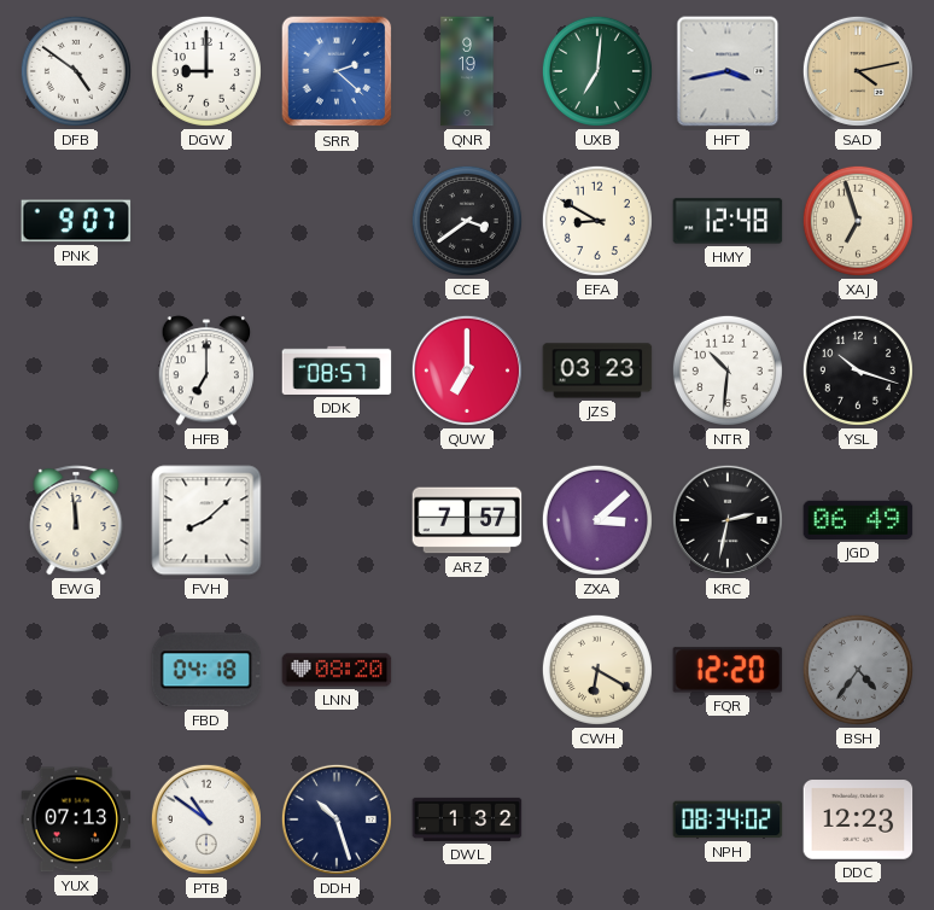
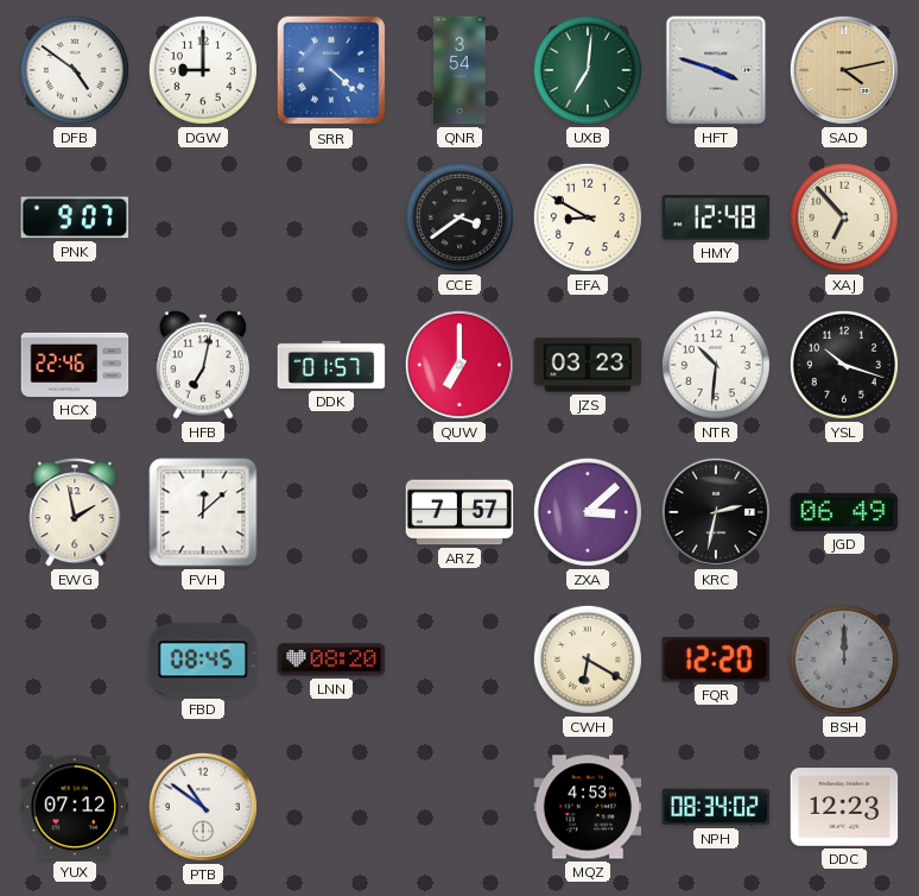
SRR: 2:22 -> 4:22 (331, 70)
QNR: 9:19 -> 3:54 (459, 70)
HFT: 3:43 -> 3:48 (716, 70)
XAJ: 6:57 -> 6:53 (844, 217)
HCX: none -> 22:46 (75, 365)
HFB: 7:00 -> 7:02 (203, 365)
DDK: 08:57 -> 01:57 (331, 365)
EWG: 11:59 -> 1:58 (75, 512)
FVH: 8:08 -> 12:08 (203, 512)
FBD: 04:18 -> 08:45 (203, 660)
BSH: 4:36 -> 12:00 (844, 660)
YUX: 07:13 -> 07:12 (75, 807)
DDH: 10:27 -> none (337, 819)
DWL: 1:32 -> none (467, 819)
MQZ: none -> 4:53 (588, 807)
